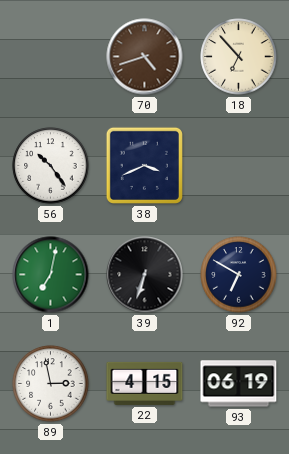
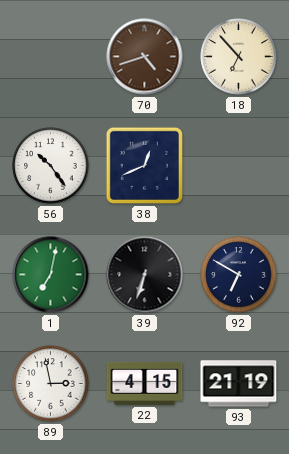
38: 3:41 -> 12:41 (144, 165)
93: 06:19 -> 21:19 (239, 384)
